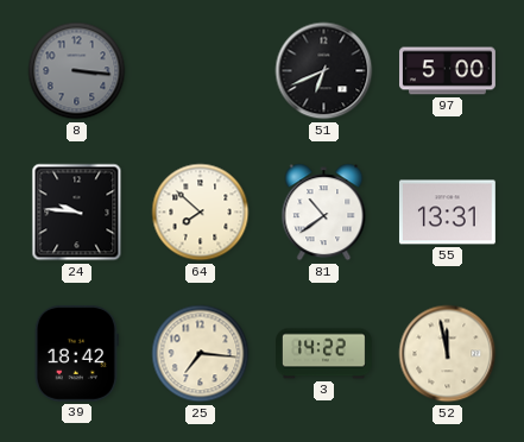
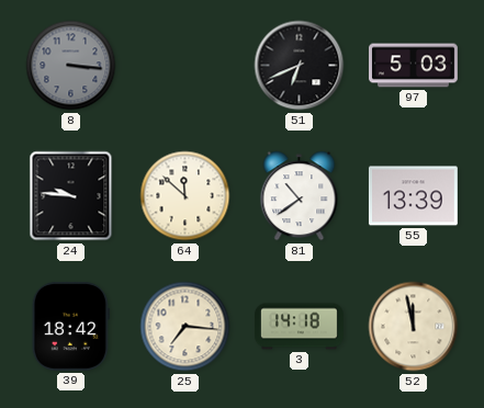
97: 5:00 -> 5:03 (414, 66)
64: 7:52 -> 11:52 (185, 196)
55: 13:31 -> 13:39 (413, 196)
3: 14:22 -> 14:18 (300, 327)
